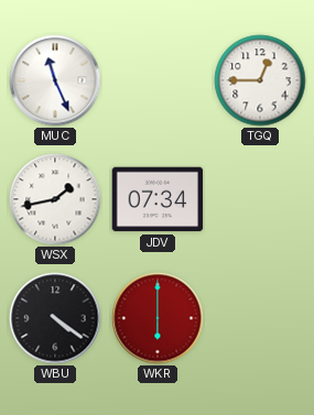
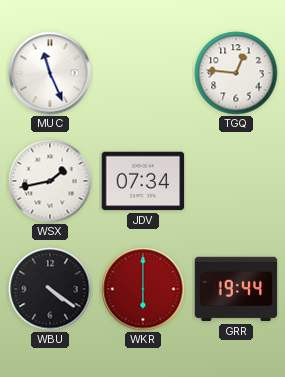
TGQ: 12:45 -> 12:46 (236, 73)
GRR: none -> 19:44 (236, 289)
